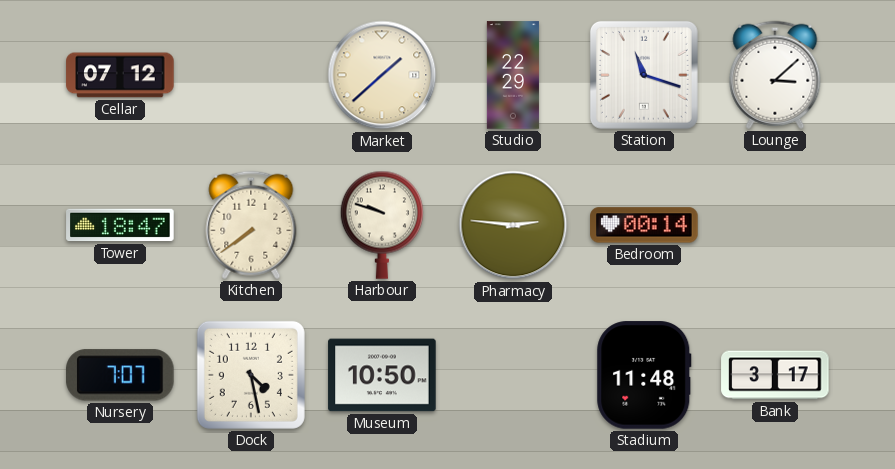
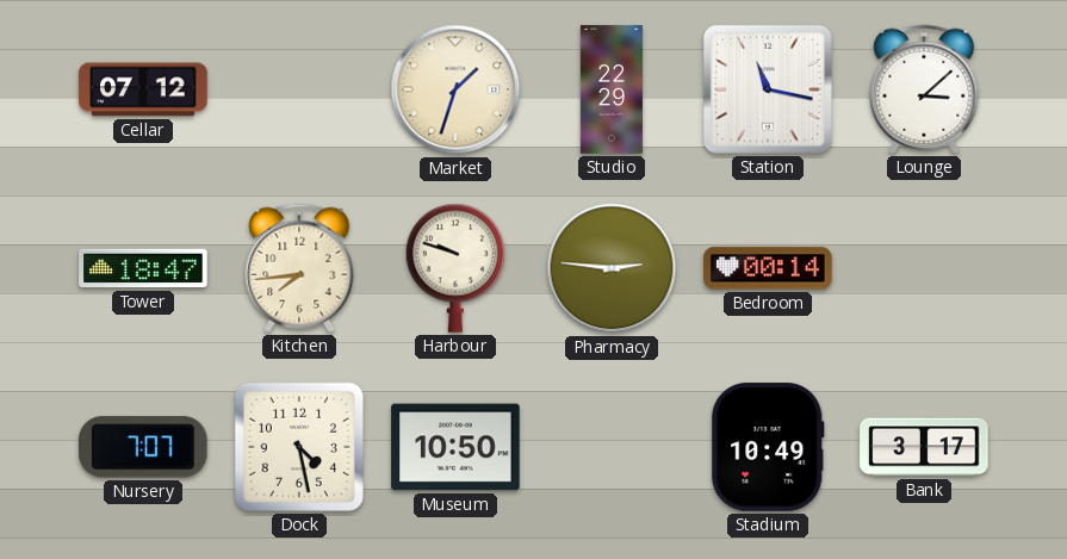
Market: 1:38 -> 1:33 (455, 89)
Station: 11:18 -> 11:17 (768, 89)
Kitchen: 7:39 -> 7:44 (299, 268)
Stadium: 11:48 -> 10:49 (768, 447)
